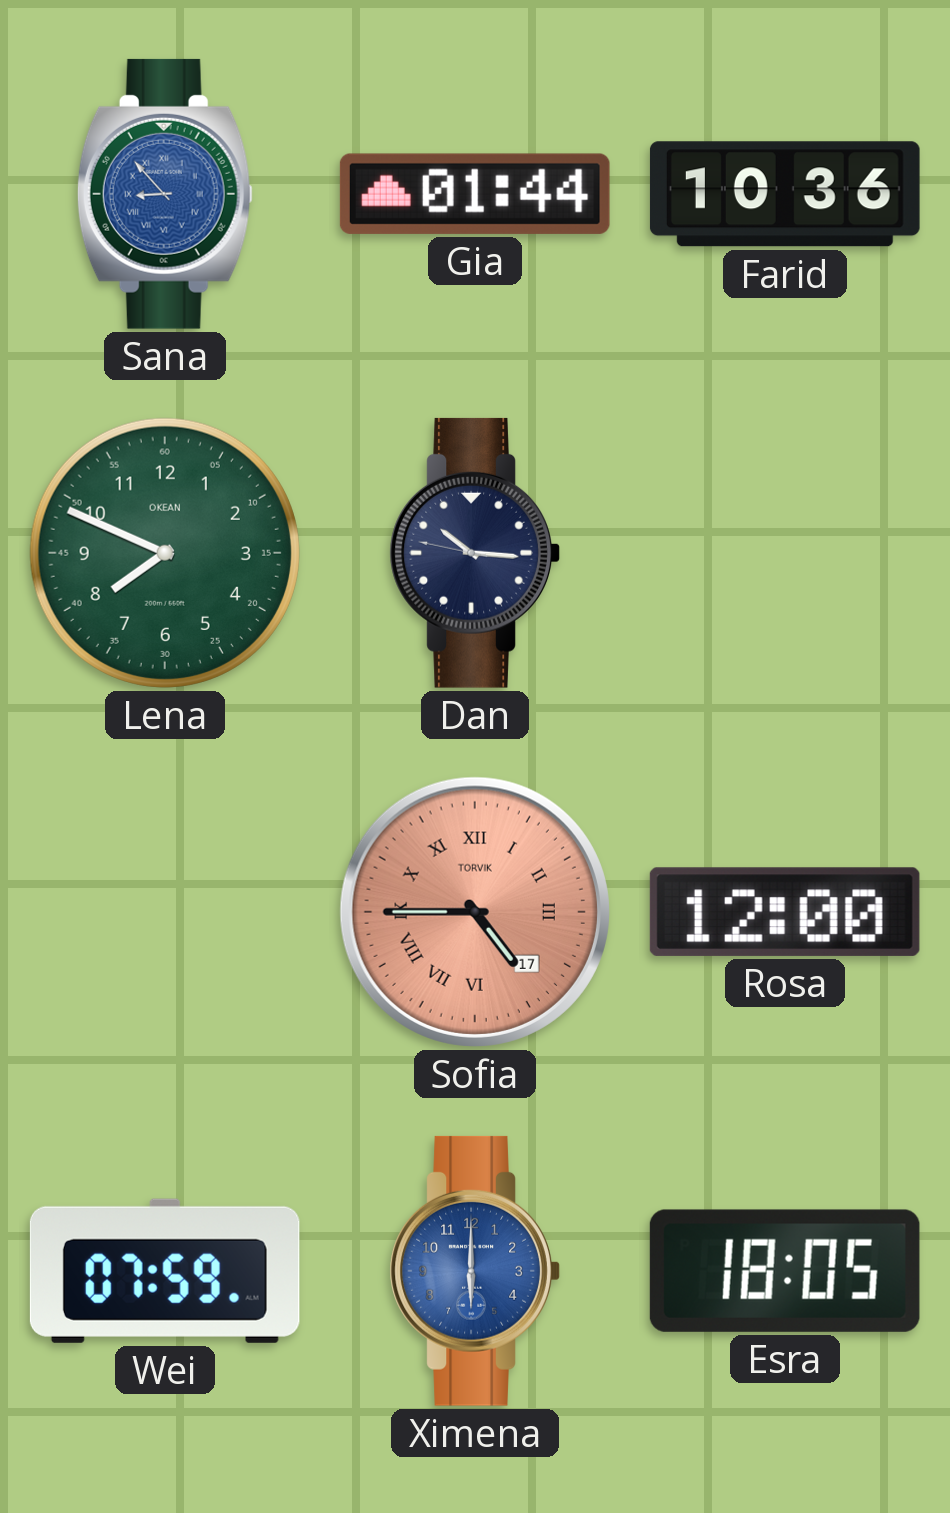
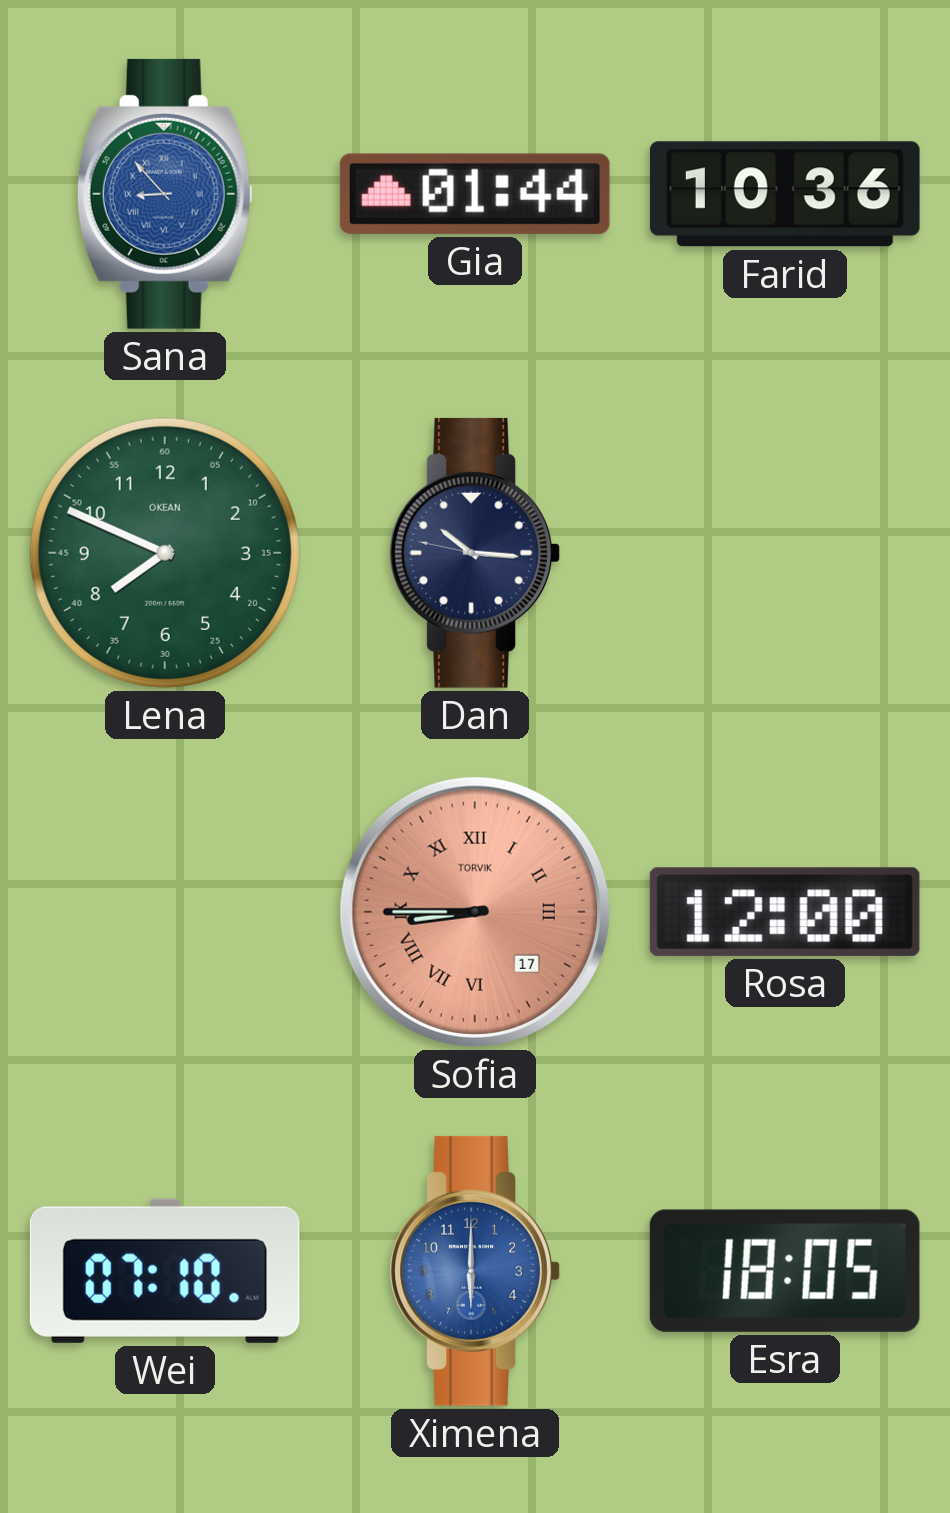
Sofia: 4:45 -> 8:45 (475, 912)
Wei: 07:59 -> 07:10 (165, 1271)
